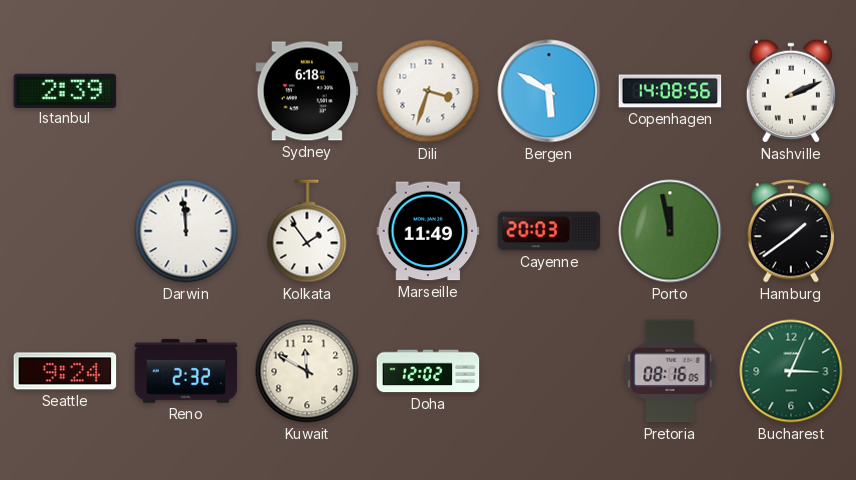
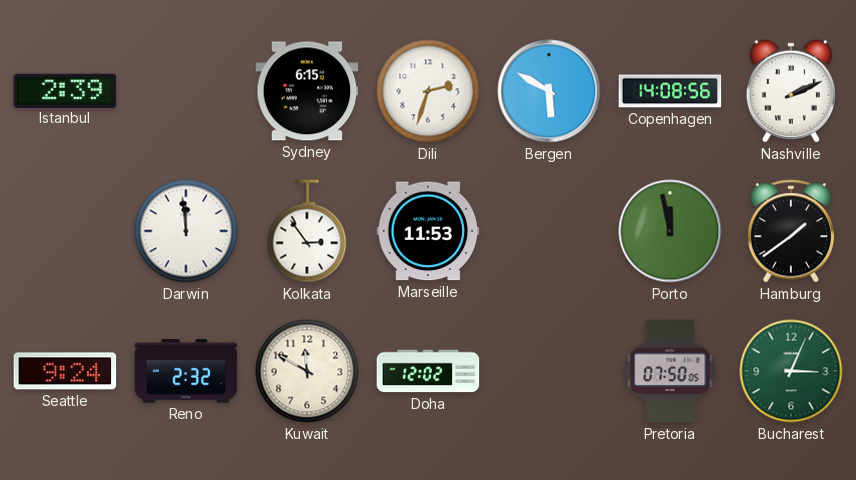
Sydney: 6:18 -> 6:15 (307, 91)
Dili: 3:33 -> 2:33 (428, 91)
Kolkata: 1:54 -> 2:54 (307, 231)
Marseille: 11:49 -> 11:53 (428, 231)
Cayenne: 20:03 -> none (549, 231)
Pretoria: 08:16 -> 07:50 (670, 371)
